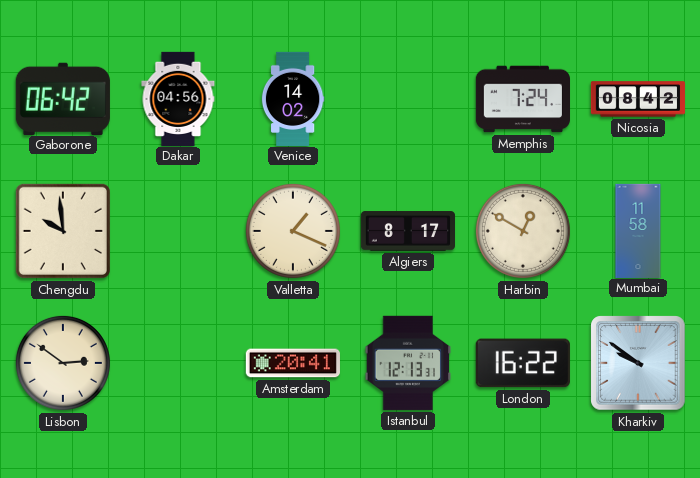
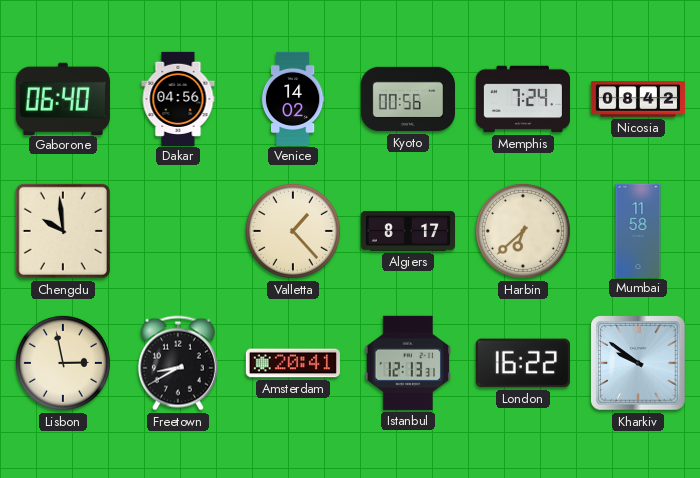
Gaborone: 06:42 -> 06:40 (63, 98)
Kyoto: none -> 00:56 (407, 99)
Valletta: 1:19 -> 1:23 (293, 231)
Harbin: 12:50 -> 6:38 (523, 231)
Lisbon: 2:51 -> 2:58 (63, 363)
Freetown: none -> 8:40 (178, 363)
